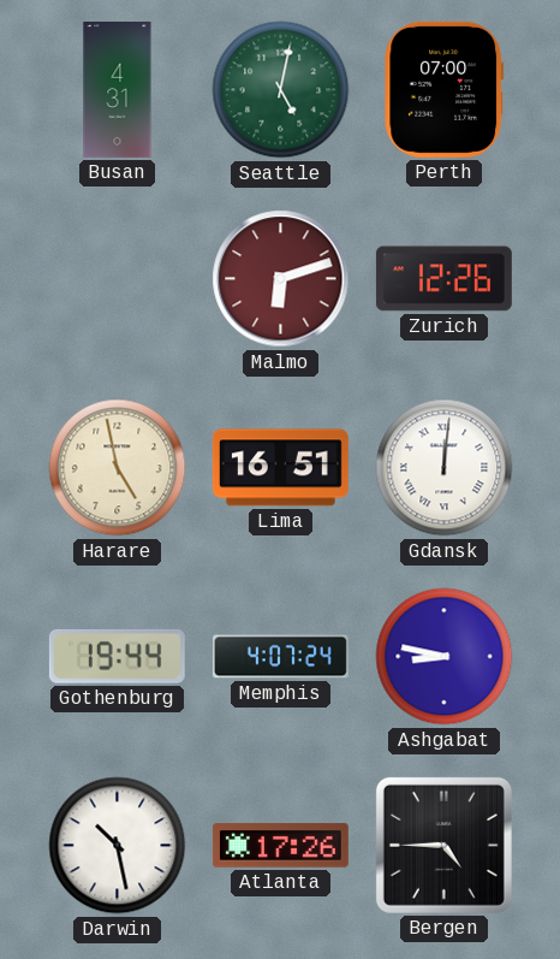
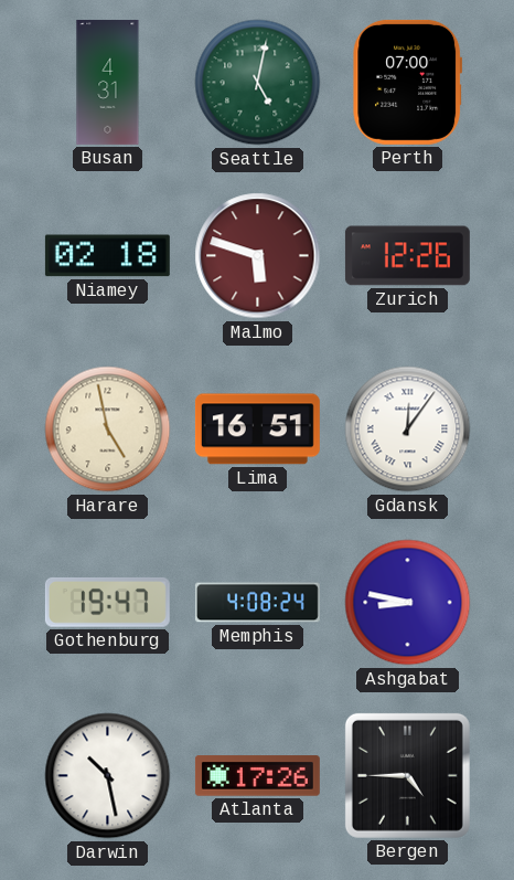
Niamey: none -> 02:18 (107, 256)
Malmo: 6:12 -> 5:48 (258, 256)
Gdansk: 12:01 -> 12:06 (408, 430)
Gothenburg: 19:44 -> 19:47 (107, 602)
Memphis: 4:07 -> 4:08 (257, 603)
